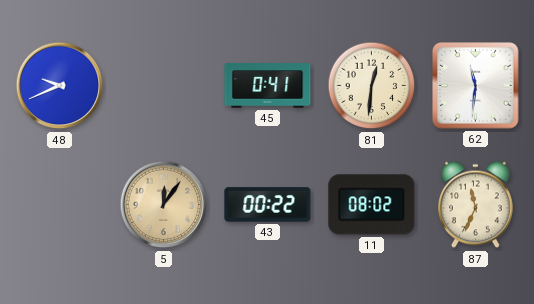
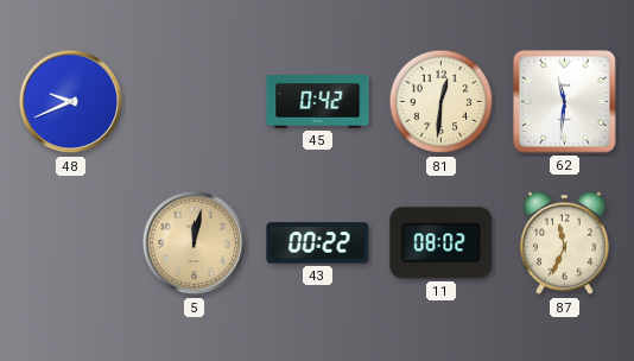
45: 0:41 -> 0:42 (318, 102)
5: 12:06 -> 12:02 (195, 243)
